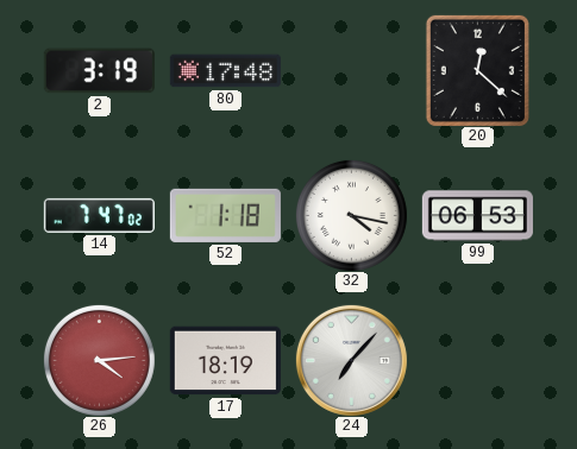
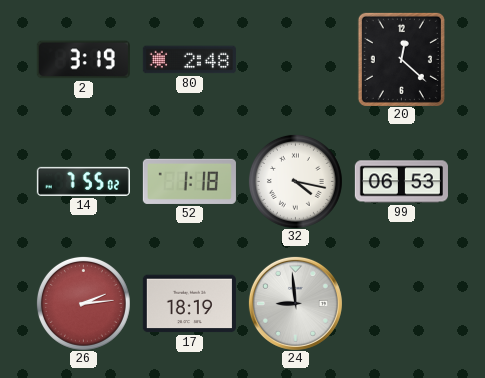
80: 17:48 -> 2:48 (189, 60)
14: 7:47 -> 7:55 (83, 181)
26: 4:14 -> 2:14 (83, 303)
24: 7:07 -> 8:59 (295, 303)
